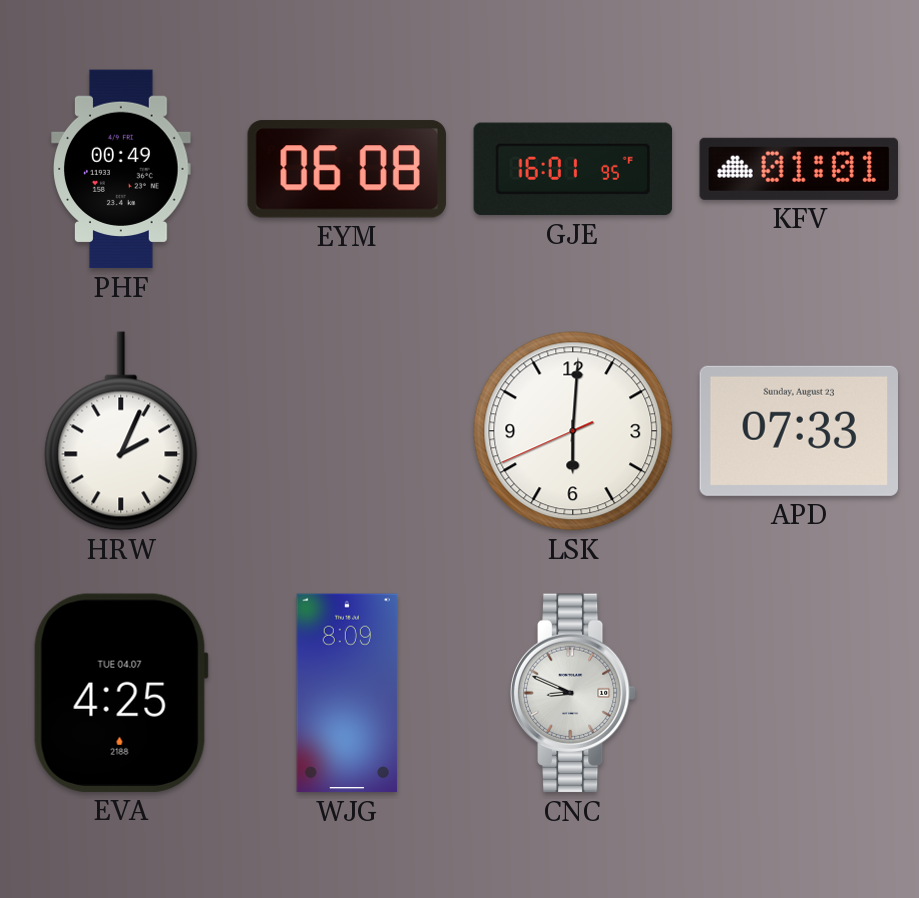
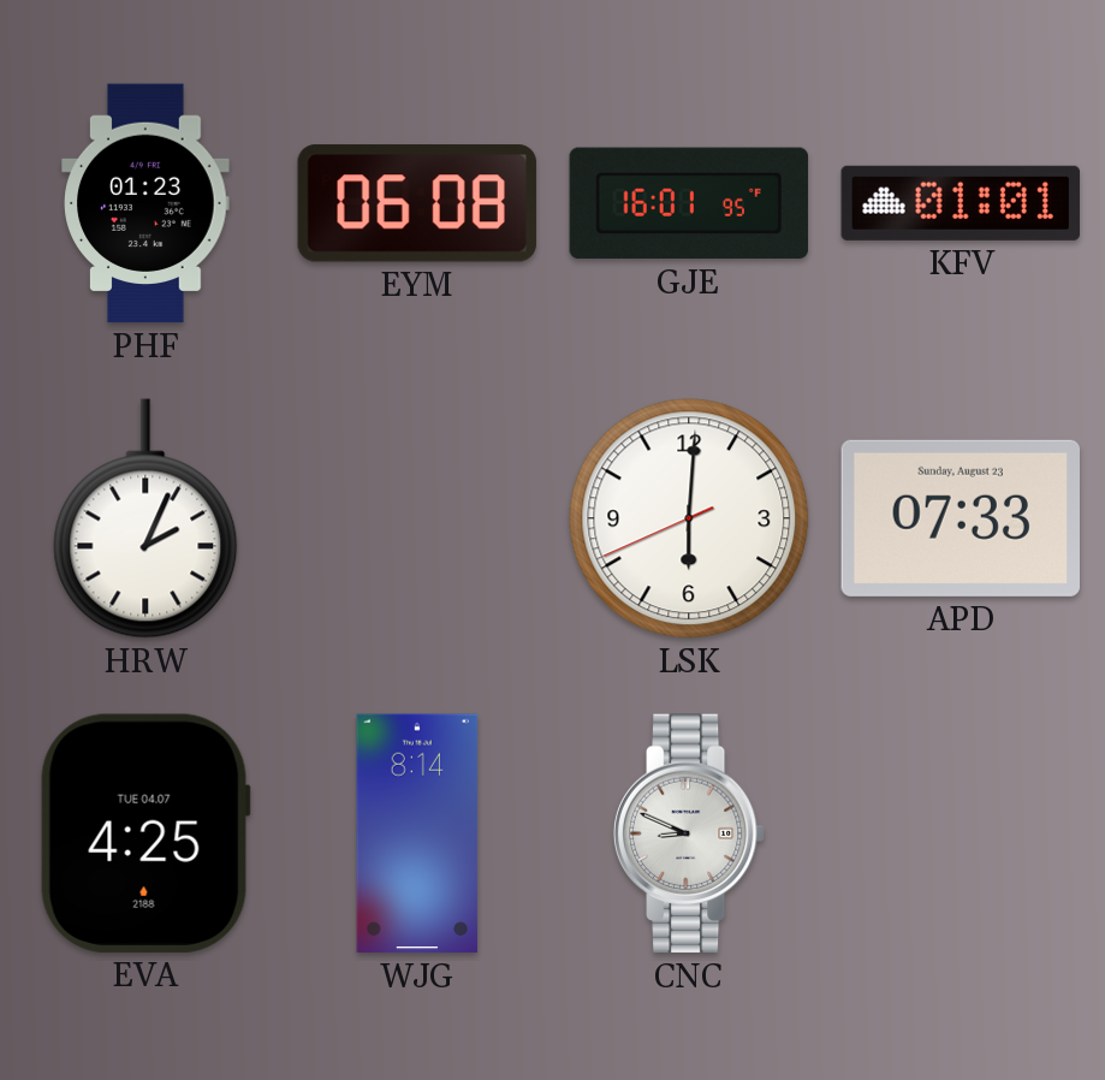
PHF: 00:49 -> 01:23 (145, 203)
WJG: 8:09 -> 8:14 (417, 833)
